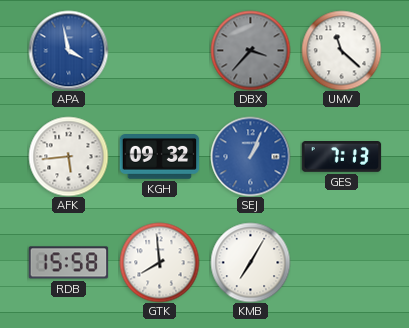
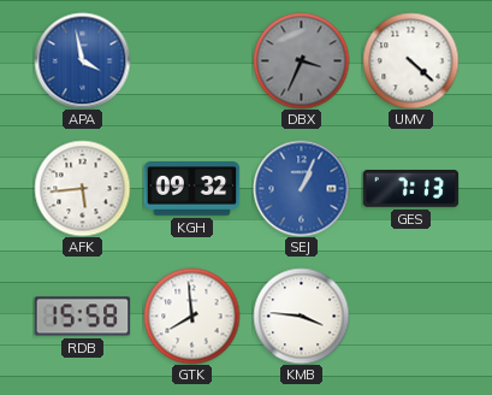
DBX: 3:37 -> 3:34 (301, 60)
UMV: 11:22 -> 4:22 (410, 60)
KMB: 7:05 -> 3:46 (301, 316)
